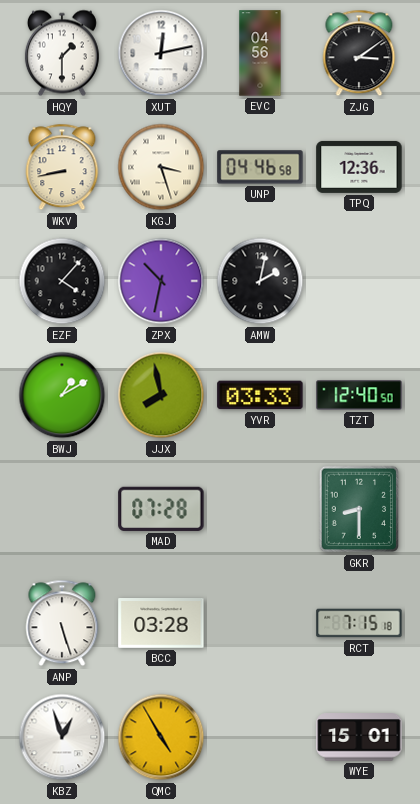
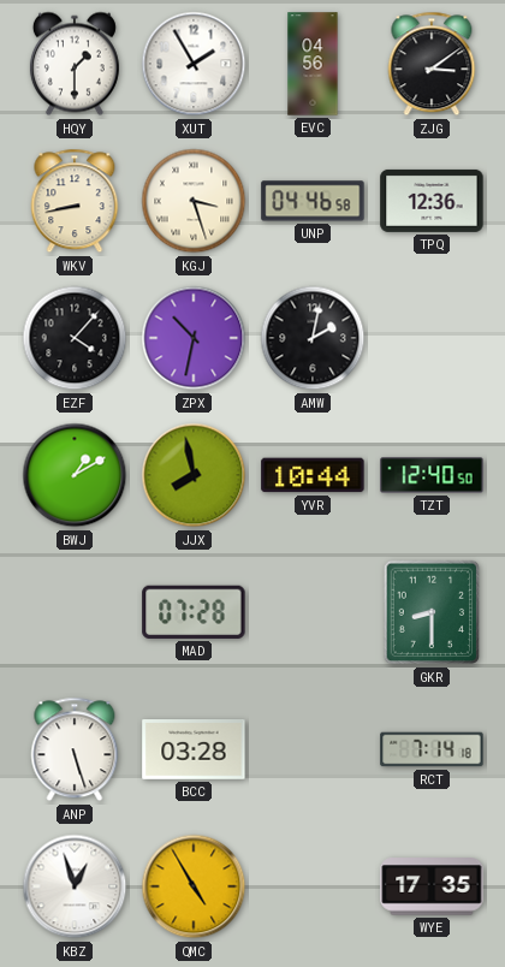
XUT: 12:13 -> 1:55 (194, 64)
YVR: 03:33 -> 10:44 (313, 475)
RCT: 7:15 -> 7:14 (432, 749)
WYE: 15:01 -> 17:35 (432, 886)
